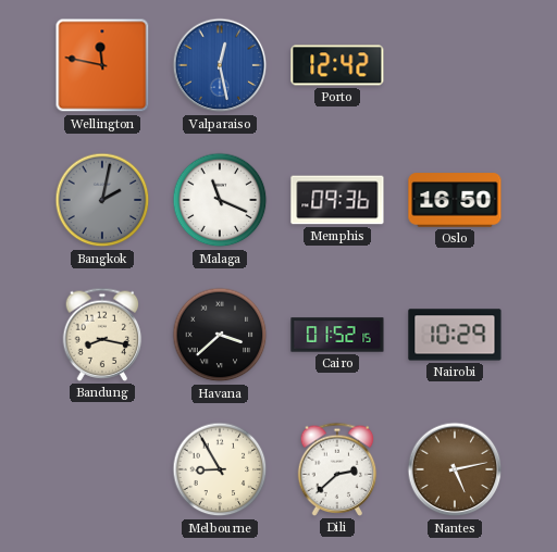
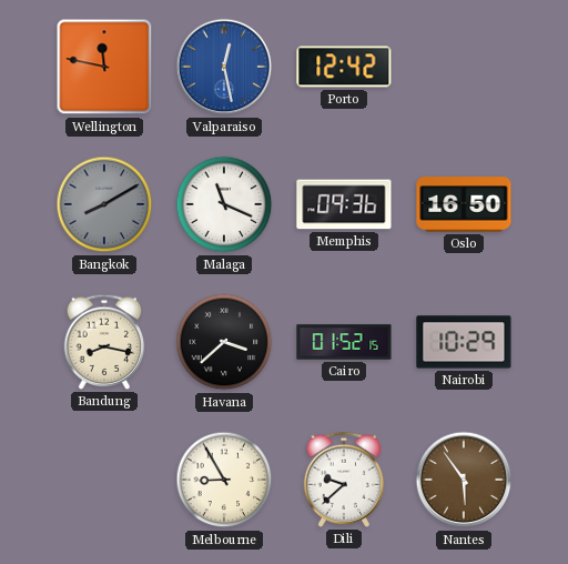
Bangkok: 2:02 -> 8:10 (104, 204)
Dili: 2:38 -> 9:38 (344, 480)
Nantes: 5:13 -> 5:54 (464, 480)
